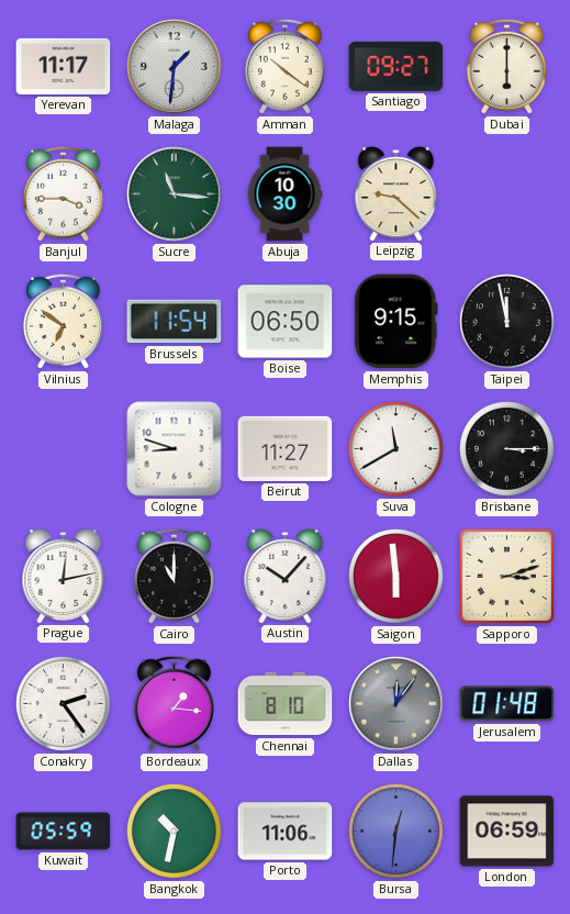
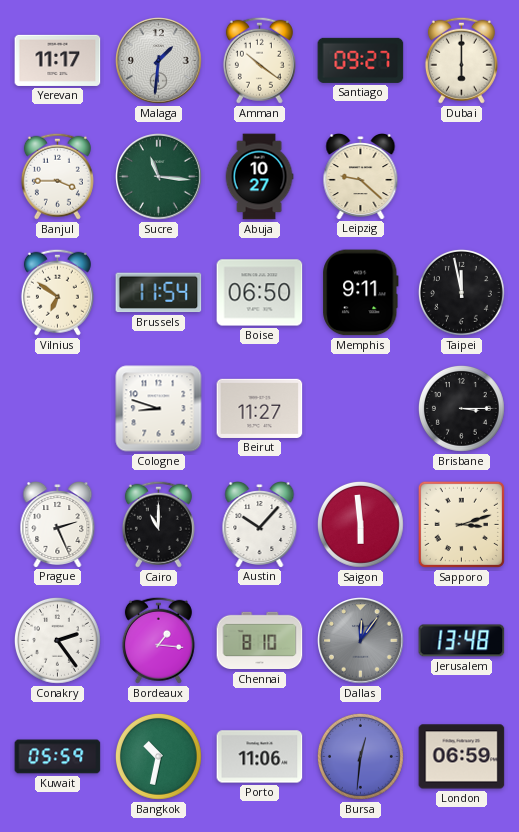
Abuja: 10:30 -> 10:27 (259, 177)
Memphis: 9:15 -> 9:11 (361, 293)
Suva: 11:40 -> none (395, 448)
Prague: 12:13 -> 2:26 (58, 525)
Jerusalem: 01:48 -> 13:48 (462, 641)
